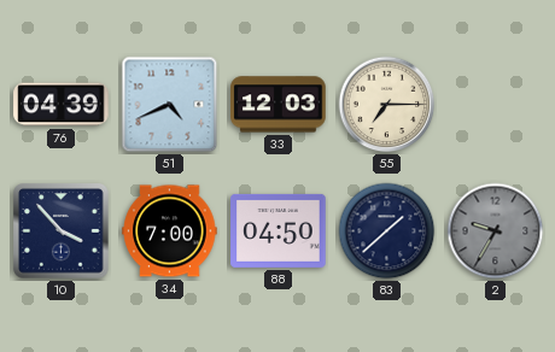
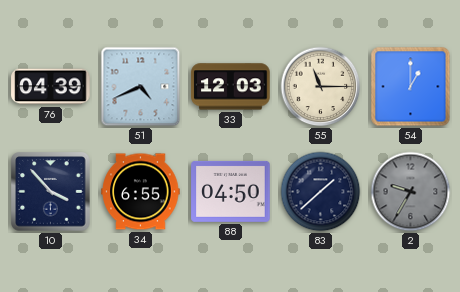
55: 7:15 -> 11:15 (321, 87)
54: none -> 1:00 (411, 87)
34: 7:00 -> 6:55 (141, 192)
